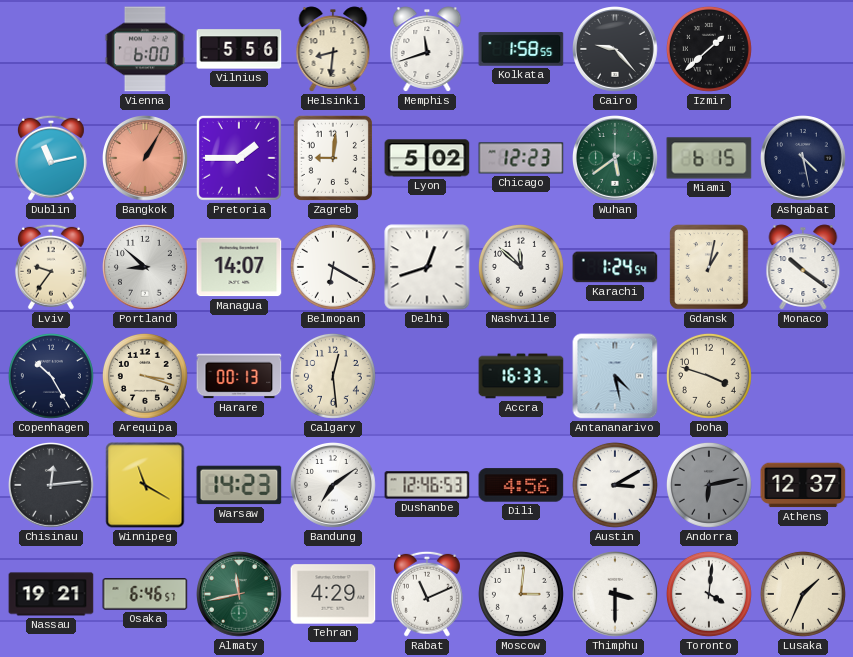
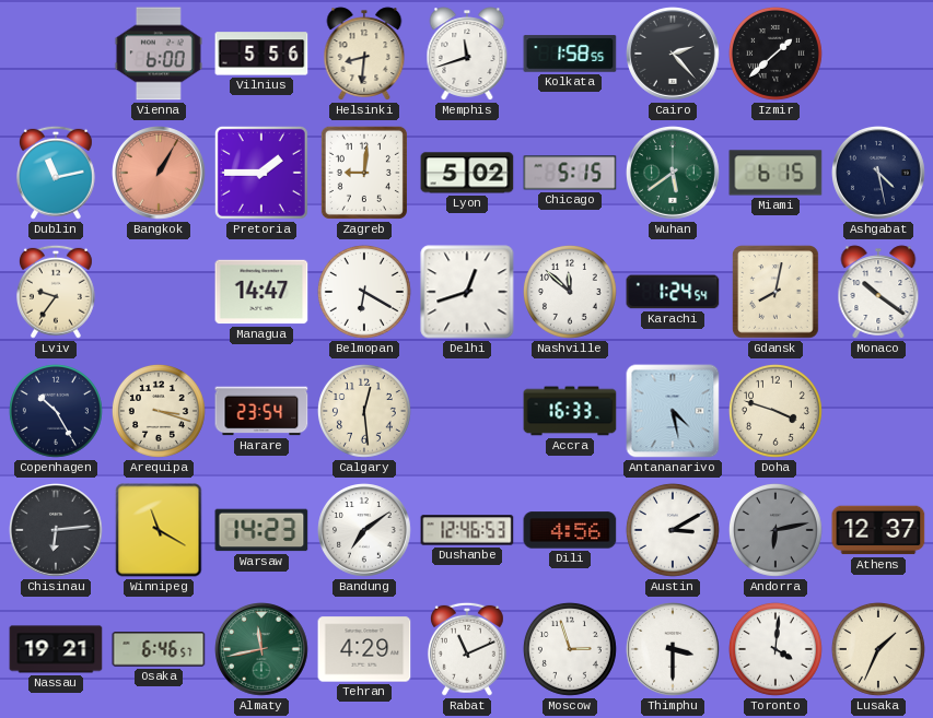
Cairo: 9:23 -> 2:23 (674, 55)
Chicago: 12:23 -> 5:15 (570, 173)
Portland: 8:52 -> none (146, 268)
Managua: 14:07 -> 14:47 (261, 292)
Gdansk: 1:02 -> 8:02 (775, 292)
Harare: 00:13 -> 23:54 (261, 411)
Chisinau: 12:14 -> 6:14 (57, 531)
Moscow: 3:01 -> 2:57 (570, 649)
